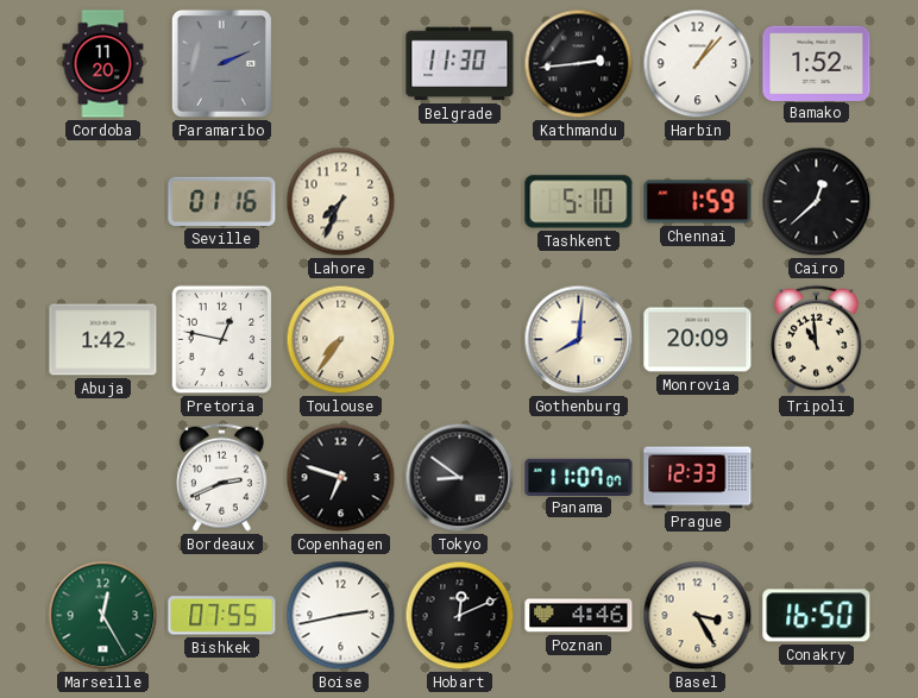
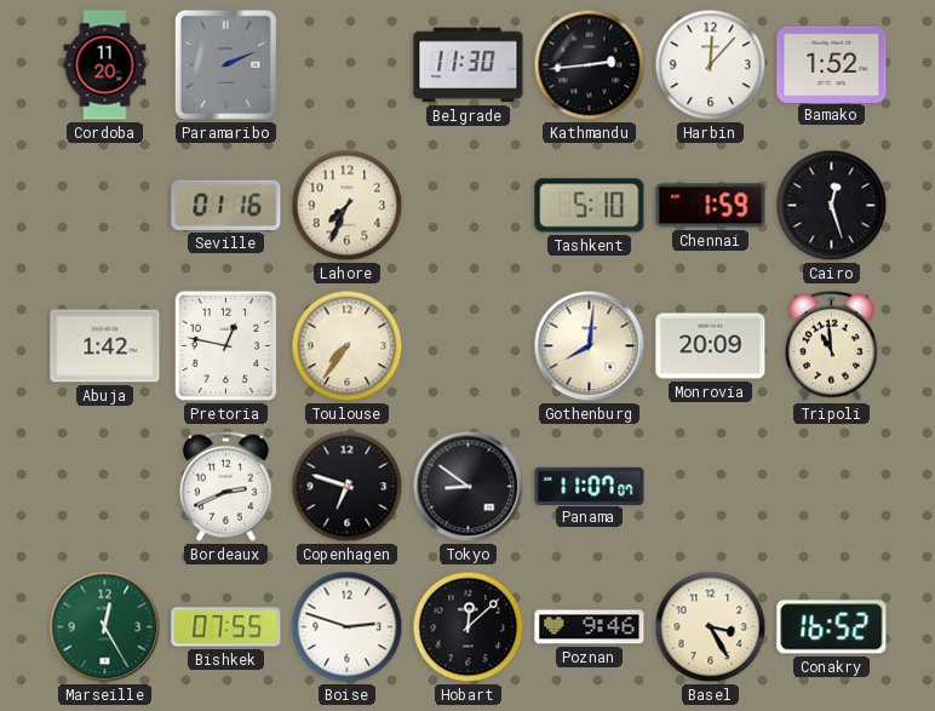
Harbin: 1:07 -> 12:07 (711, 65)
Cairo: 12:38 -> 12:27 (832, 206)
Prague: 12:33 -> none (698, 478)
Boise: 2:43 -> 2:48 (348, 627)
Hobart: 12:11 -> 12:08 (469, 627)
Poznan: 4:46 -> 9:46 (590, 627)
Conakry: 16:50 -> 16:52 (832, 627)
